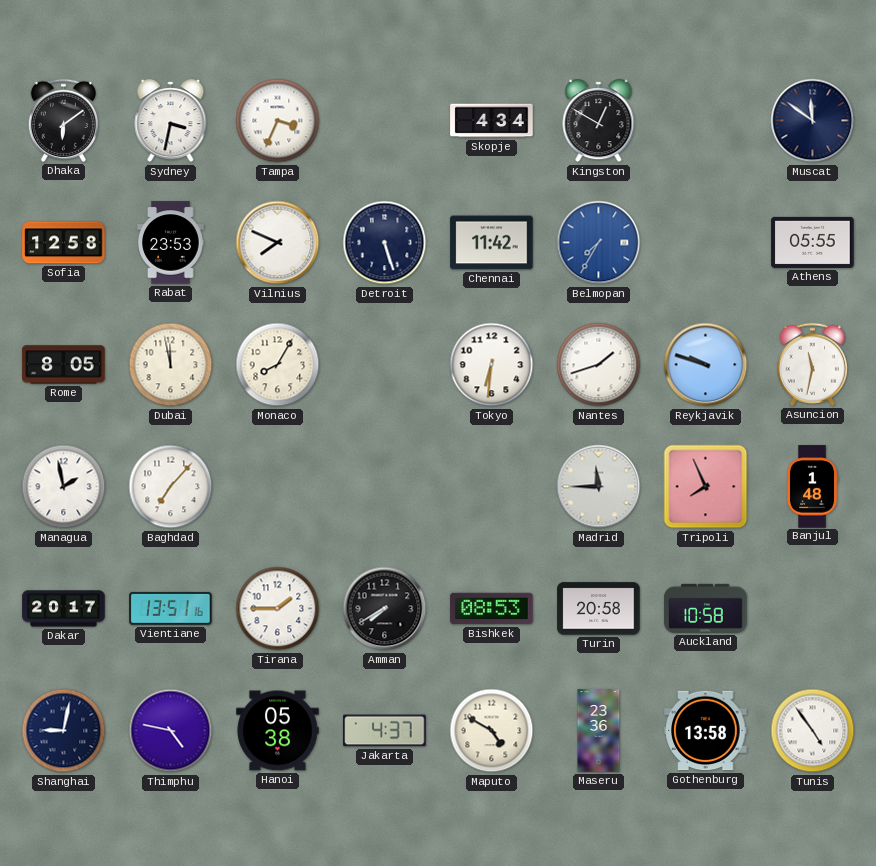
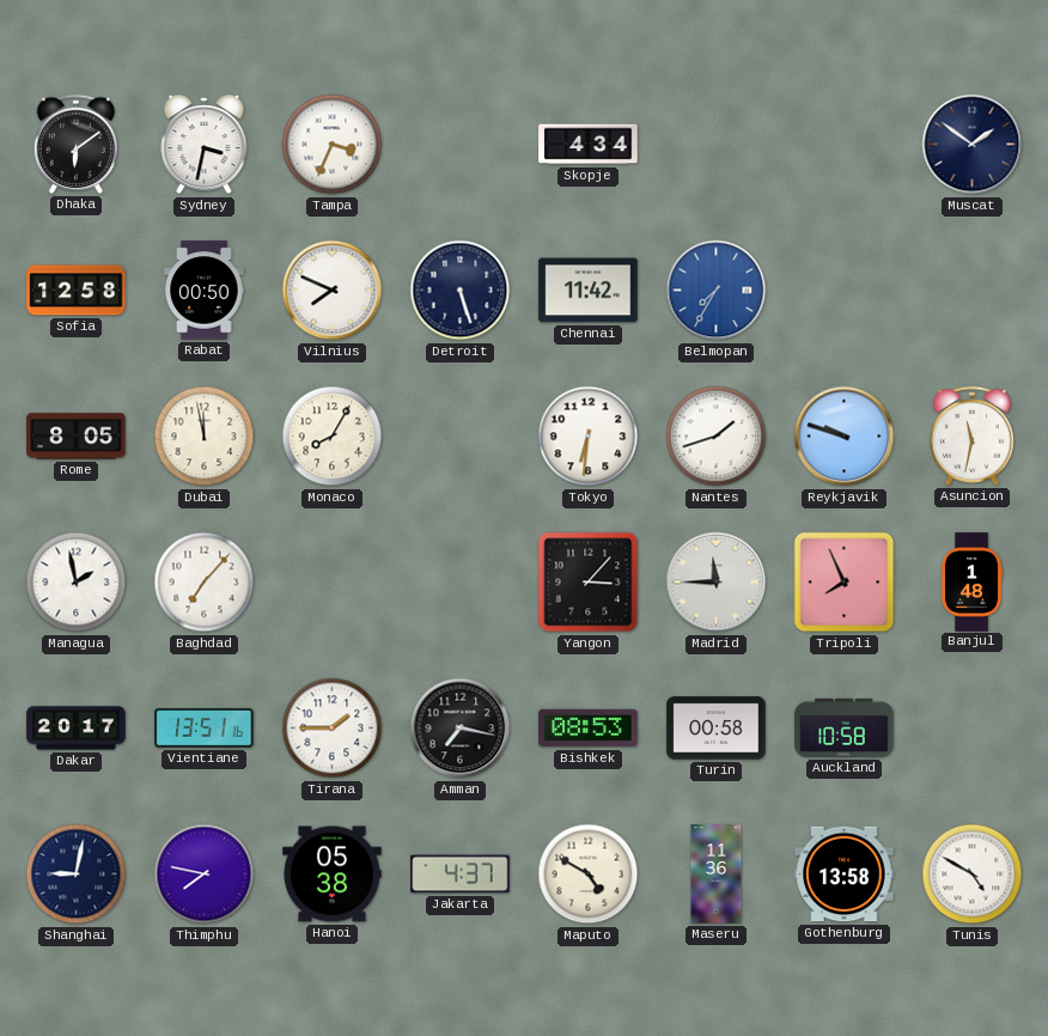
Kingston: 12:50 -> none (599, 121)
Muscat: 11:51 -> 1:51 (973, 145)
Rabat: 23:53 -> 00:50 (205, 291)
Athens: 05:55 -> none (813, 242)
Yangon: none -> 3:07 (589, 583)
Amman: 7:40 -> 7:17 (461, 729)
Turin: 20:58 -> 00:58 (717, 729)
Thimphu: 4:47 -> 7:47 (205, 874)
Maseru: 23:36 -> 11:36 (717, 874)
Tunis: 4:54 -> 4:50 (973, 874)
